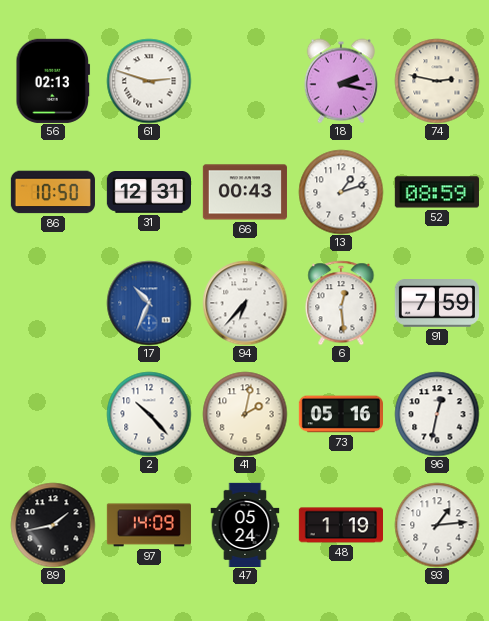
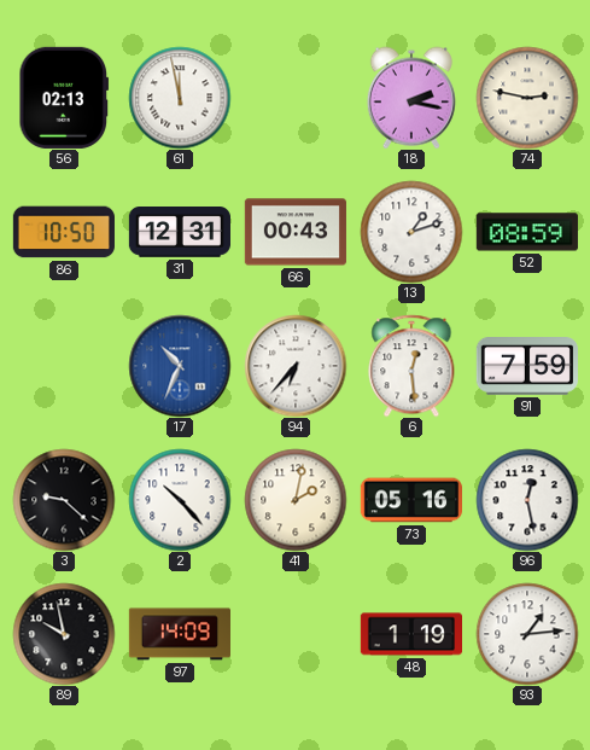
61: 2:48 -> 11:58 (180, 98)
3: none -> 9:22 (64, 500)
96: 12:32 -> 12:28 (527, 500)
89: 1:43 -> 9:58 (64, 634)
47: 05:24 -> none (245, 524)
